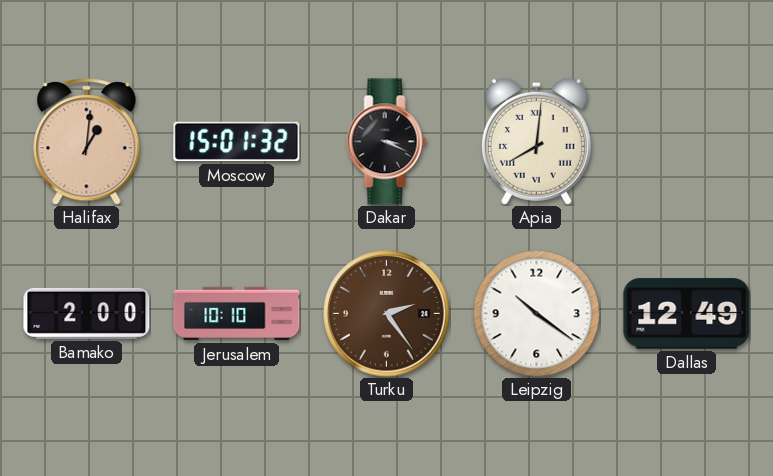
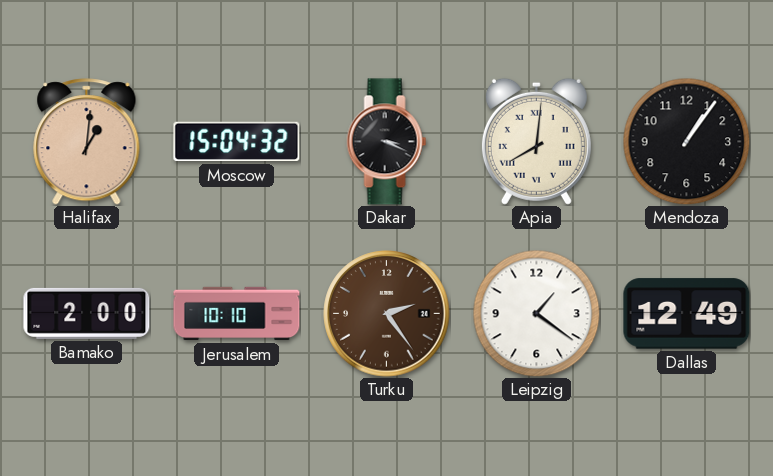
Moscow: 15:01 -> 15:04 (237, 142)
Mendoza: none -> 1:06 (686, 141)
Leipzig: 10:21 -> 1:21 (536, 313)
